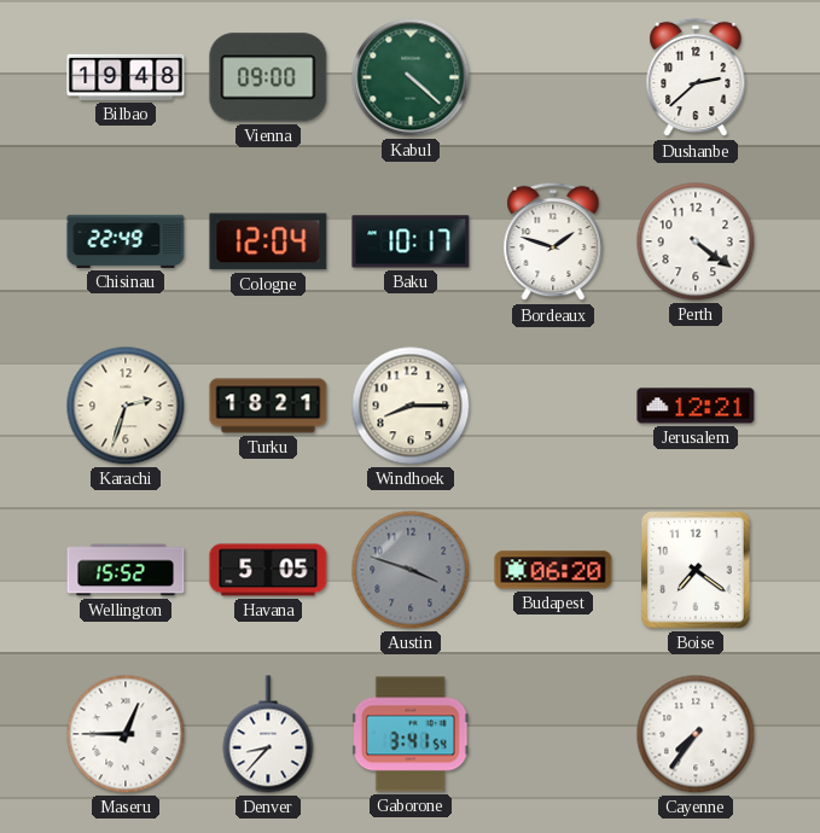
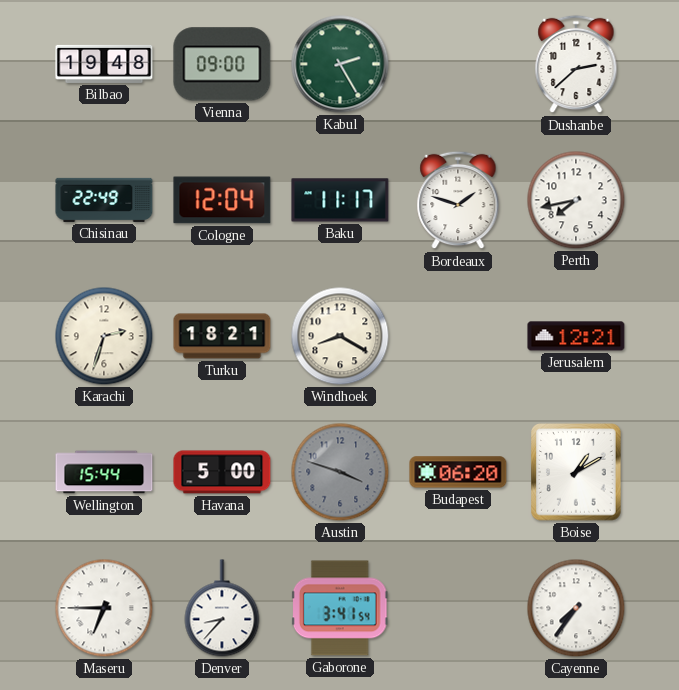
Kabul: 4:22 -> 2:25 (340, 64)
Baku: 10:17 -> 11:17 (340, 200)
Perth: 4:21 -> 7:43 (576, 200)
Windhoek: 8:15 -> 8:20 (340, 336)
Wellington: 15:52 -> 15:44 (104, 472)
Havana: 5:05 -> 5:00 (222, 472)
Boise: 7:21 -> 1:10 (576, 472)
Maseru: 12:45 -> 6:45 (104, 608)
